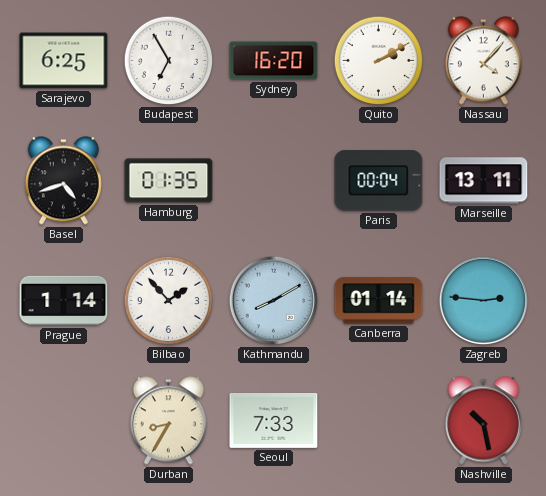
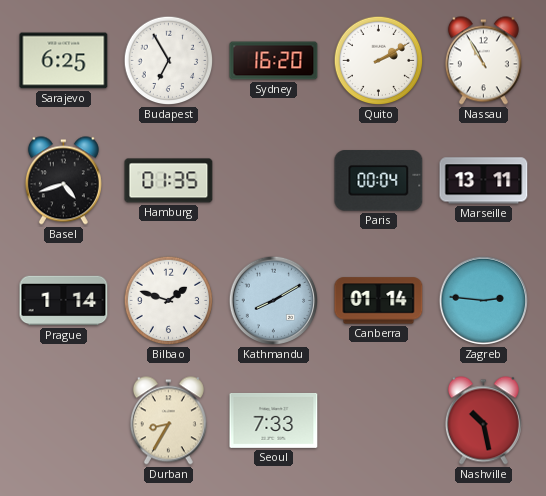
Nassau: 4:07 -> 10:55 (483, 61)
Bilbao: 1:53 -> 1:48 (169, 301)
